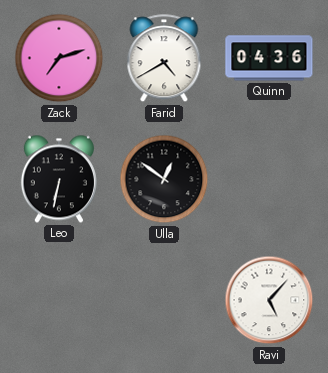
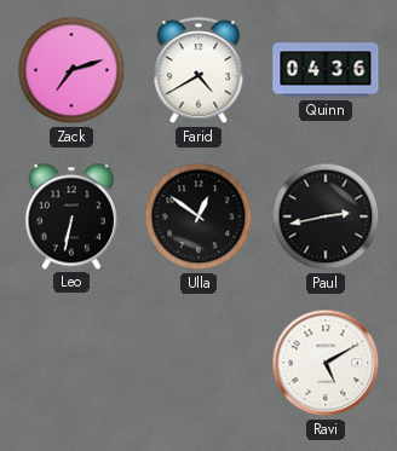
Paul: none -> 2:43 (326, 216)
Ravi: 5:07 -> 5:10 (326, 363)
